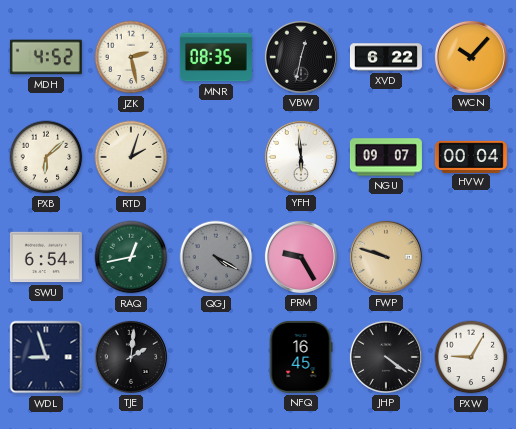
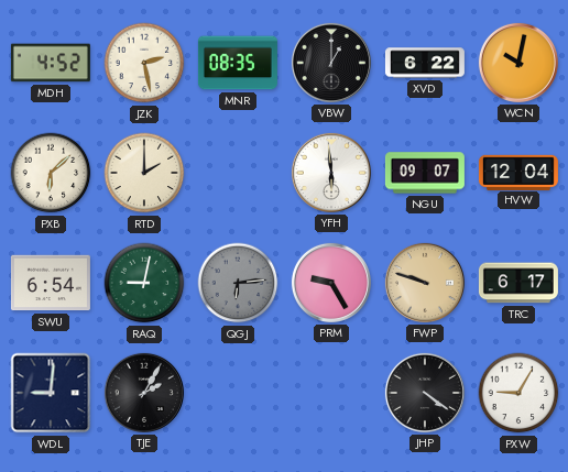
VBW: 12:32 -> 1:00 (331, 63)
WCN: 10:07 -> 10:02 (518, 63)
RTD: 2:03 -> 2:00 (144, 173)
HVW: 00:04 -> 12:04 (518, 172)
RAQ: 12:43 -> 9:02 (144, 283)
QGJ: 4:20 -> 6:14 (238, 283)
TRC: none -> 6:17 (518, 283)
WDL: 8:57 -> 9:01 (51, 393)
TJE: 2:01 -> 2:05 (144, 393)
NFQ: 16:45 -> none (301, 357)
